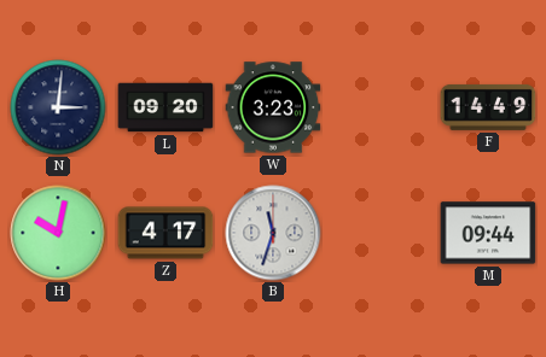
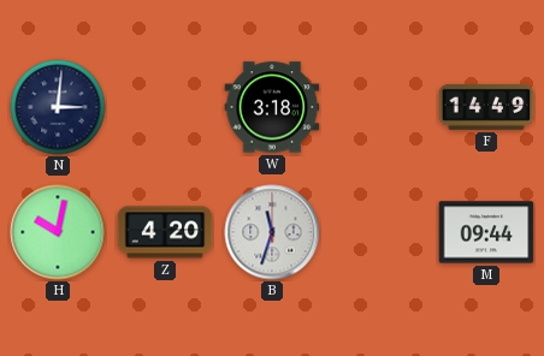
L: 09:20 -> none (165, 107)
W: 3:23 -> 3:18 (272, 107)
Z: 4:17 -> 4:20 (165, 232)
